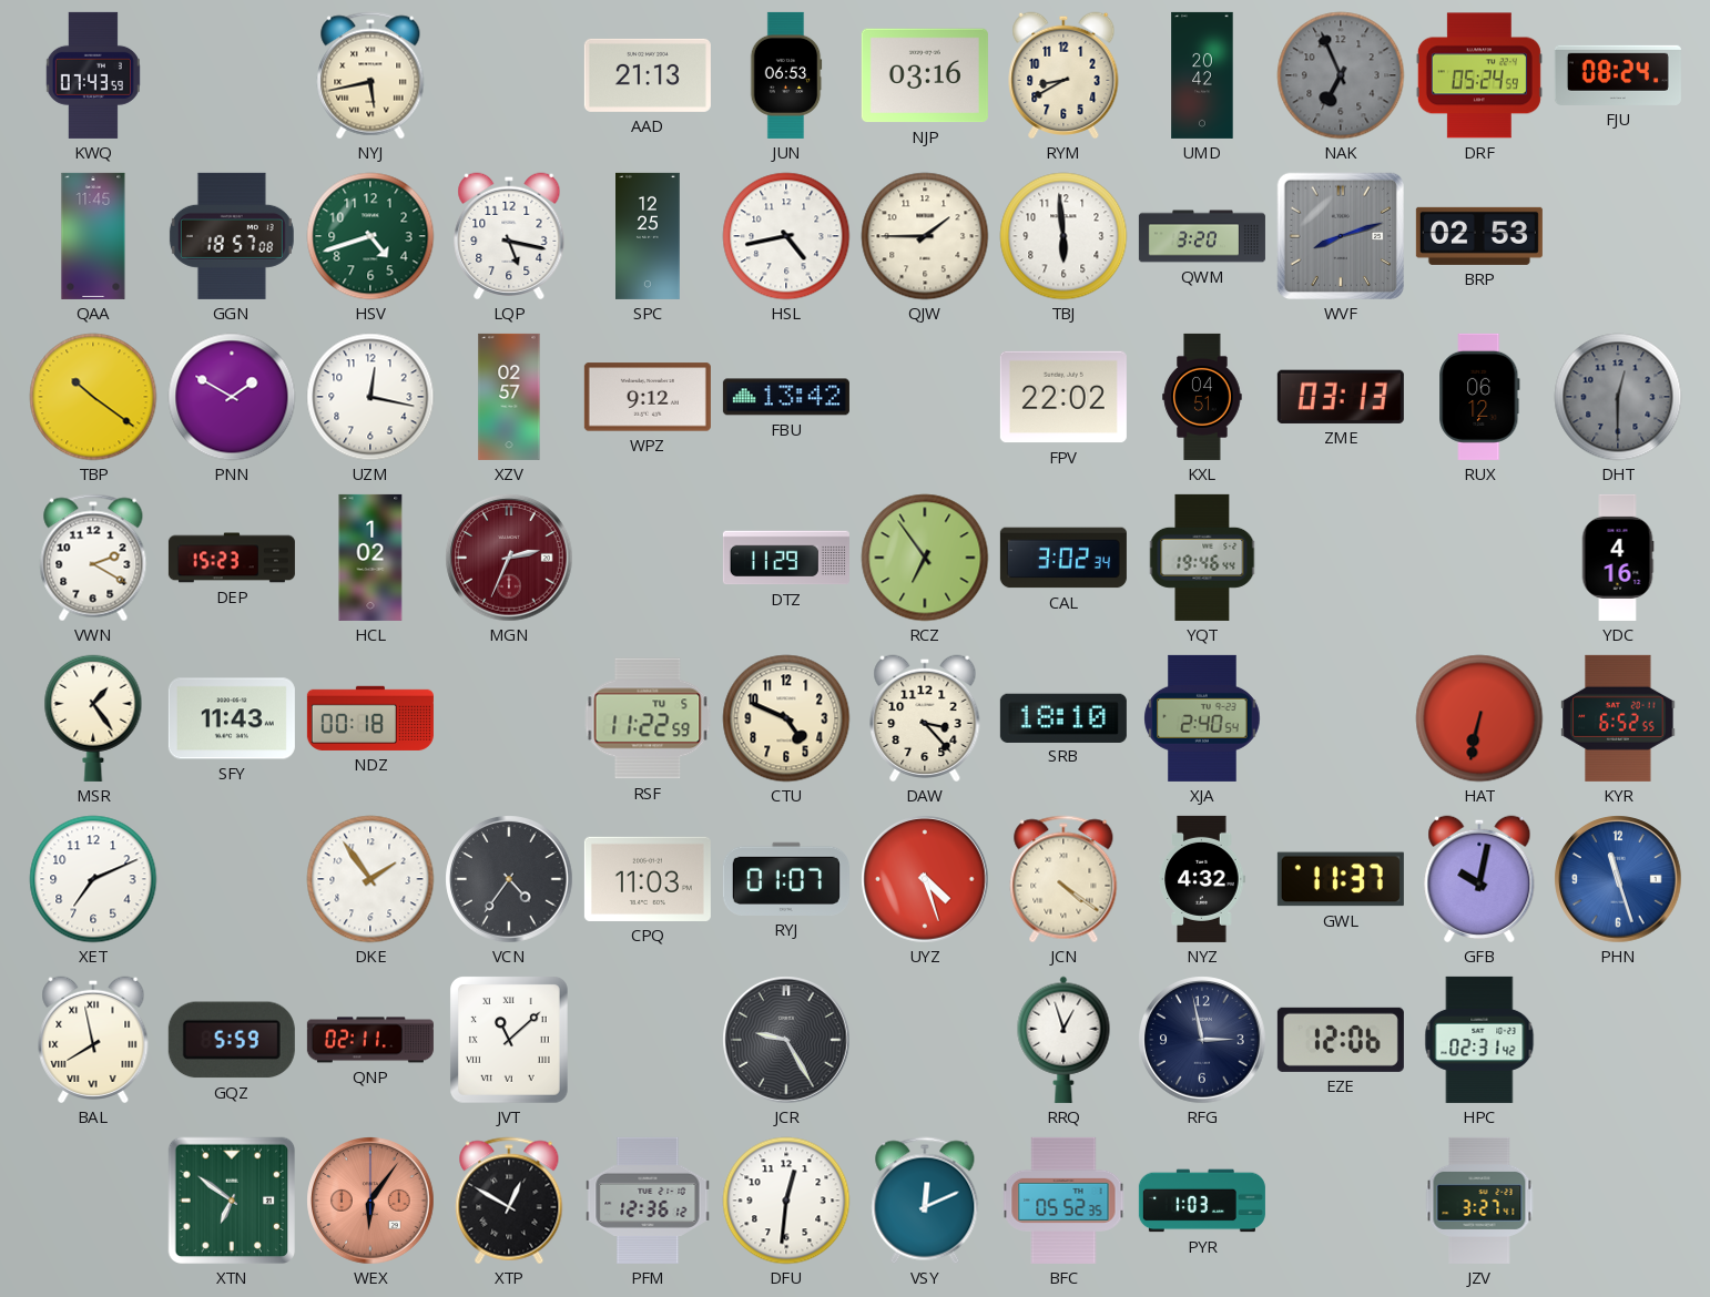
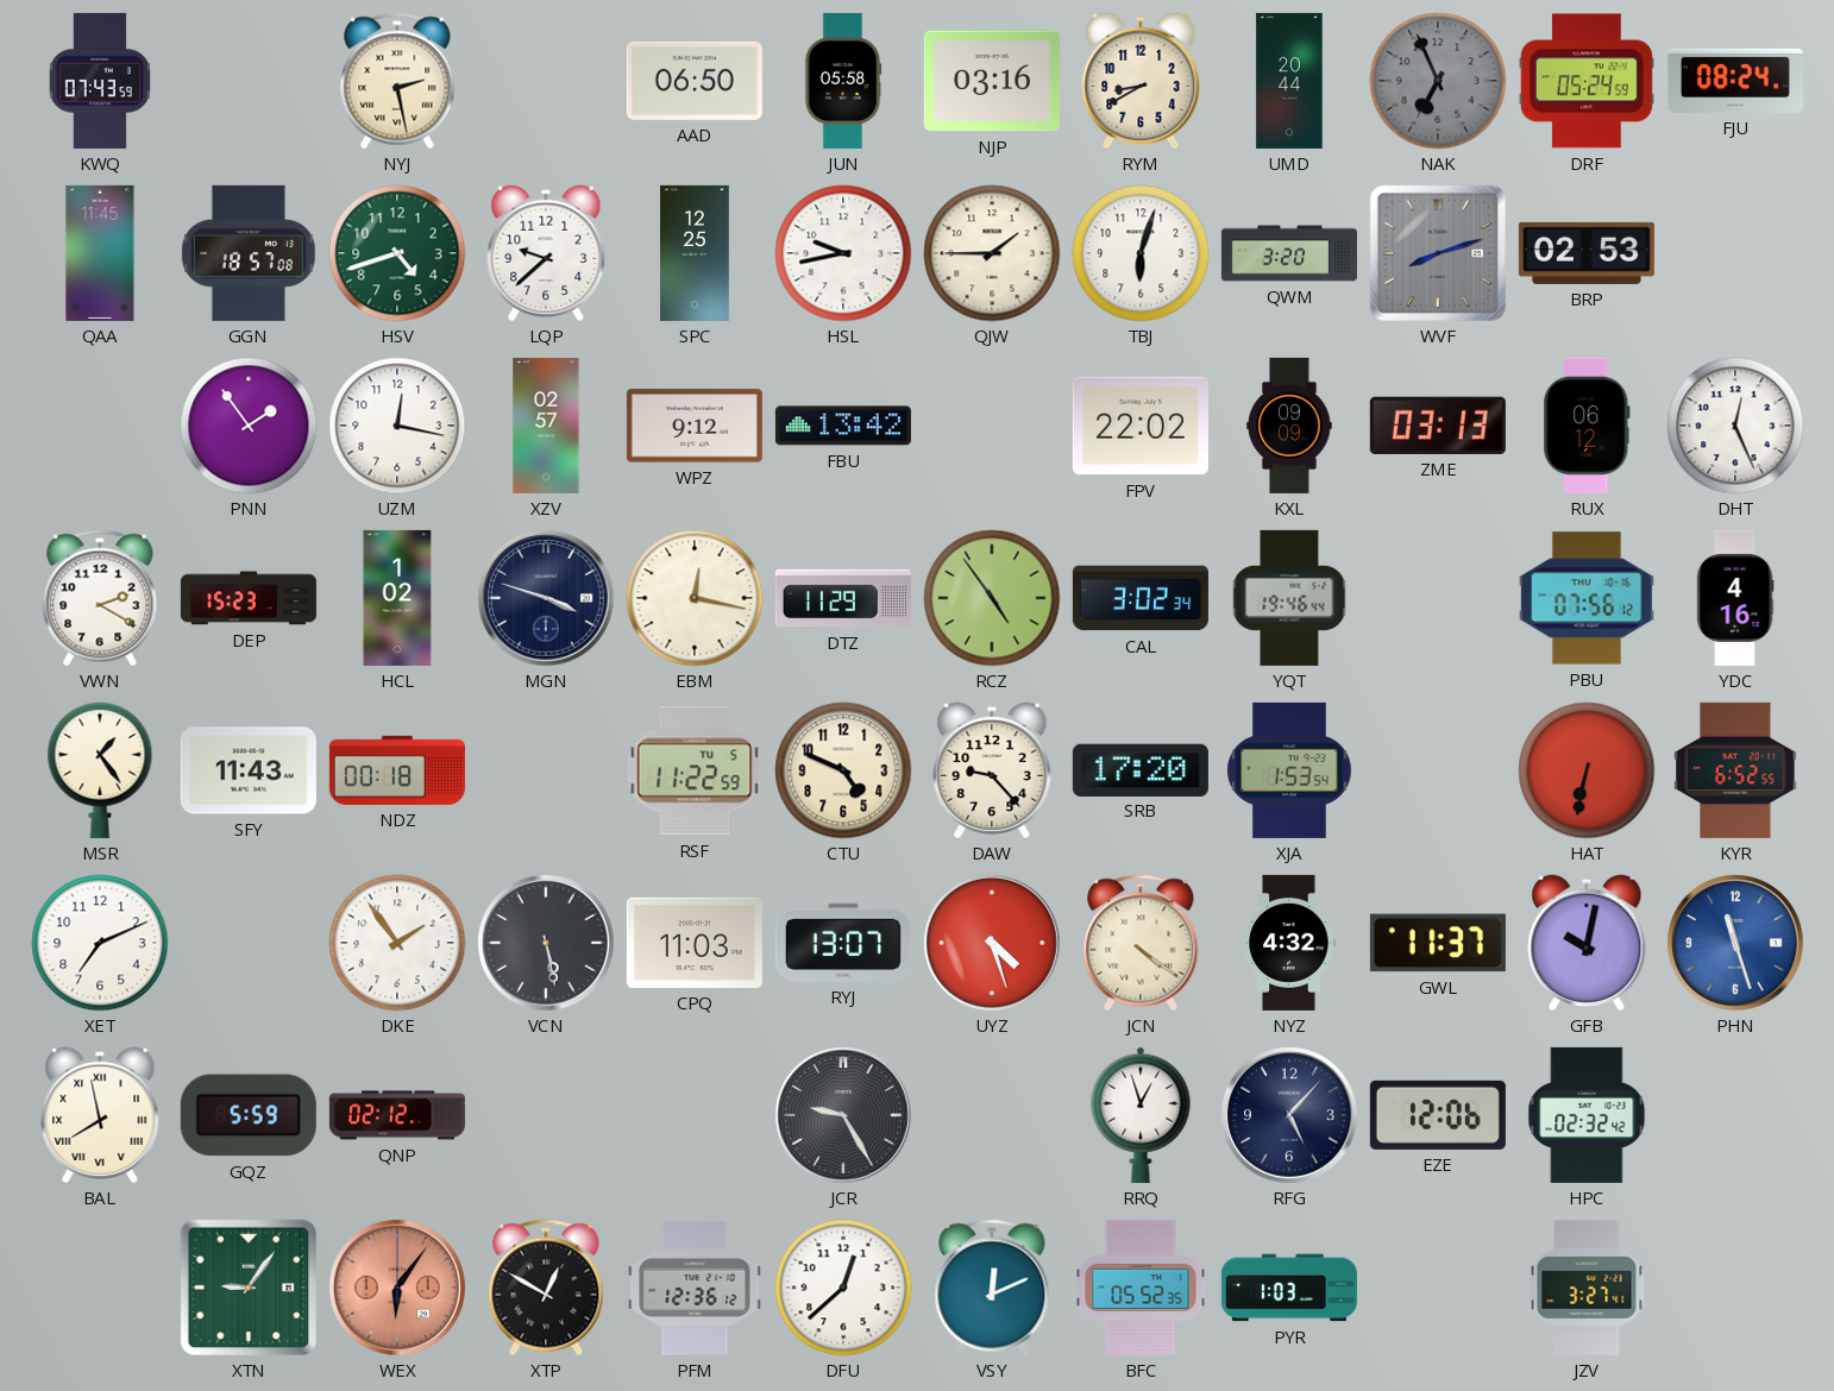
NYJ: 5:43 -> 2:28 (397, 81)
AAD: 21:13 -> 06:50 (695, 81)
JUN: 06:53 -> 05:58 (843, 81)
UMD: 20:42 -> 20:44 (1289, 81)
LQP: 5:17 -> 9:38 (546, 253)
HSL: 4:43 -> 9:43 (843, 253)
TBJ: 5:59 -> 6:03 (1141, 253)
TBP: 10:21 -> none (93, 397)
PNN: 1:50 -> 1:54 (249, 426)
KXL: 04:51 -> 09:09 (1289, 426)
DHT: 12:30 -> 12:26 (1735, 426)
DHT dial: grey -> white (1735, 426)
MGN: 2:34 -> 3:48 (546, 598)
MGN dial: burgundy -> navy (546, 598)
EBM: none -> 12:17 (695, 598)
RCZ: 6:54 -> 4:54 (992, 598)
PBU: none -> 07:56 (1587, 598)
DAW: 3:23 -> 9:23 (992, 770)
SRB: 18:10 -> 17:20 (1141, 769)
XJA: 2:40 -> 1:53 (1289, 770)
VCN: 4:36 -> 5:28 (546, 943)
RYJ: 01:07 -> 13:07 (843, 943)
QNP: 02:11 -> 02:12 (397, 1115)
JVT: 11:08 -> none (510, 1041)
RFG: 2:58 -> 5:07 (1289, 1115)
HPC: 02:31 -> 02:32 (1587, 1115)
XTN: 6:51 -> 9:06 (249, 1288)
DFU: 12:31 -> 12:38 (843, 1288)
